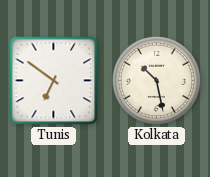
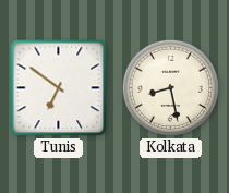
Kolkata: 10:28 -> 8:28 (170, 87)
